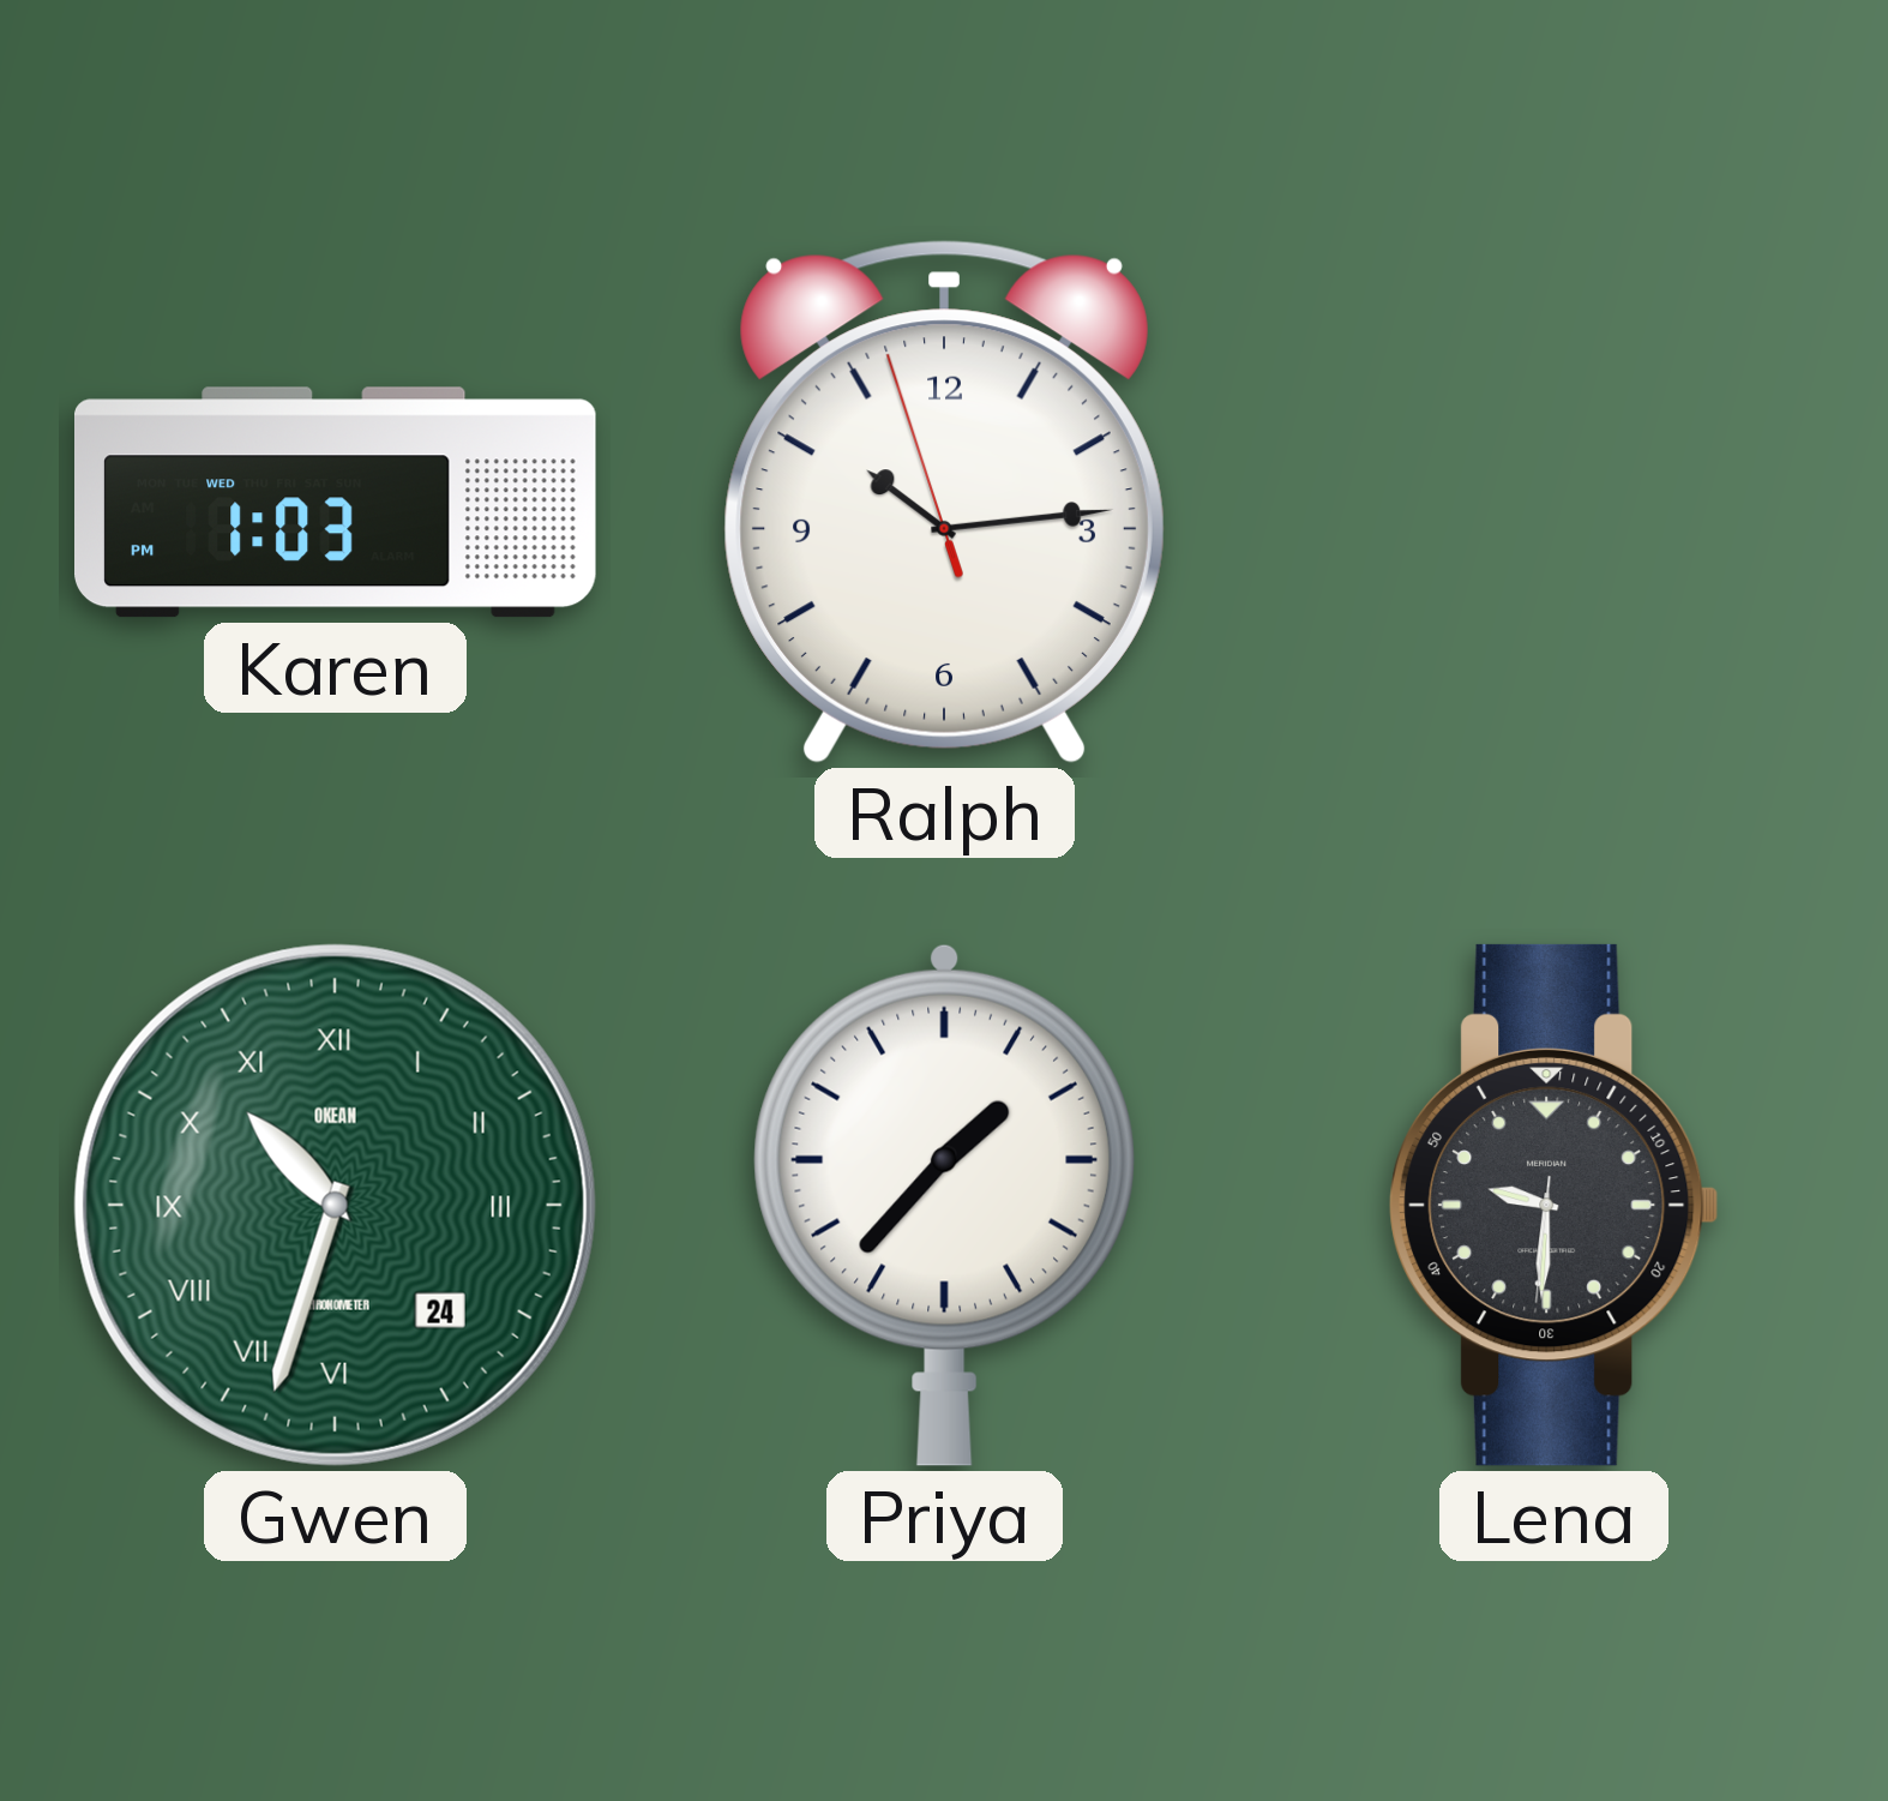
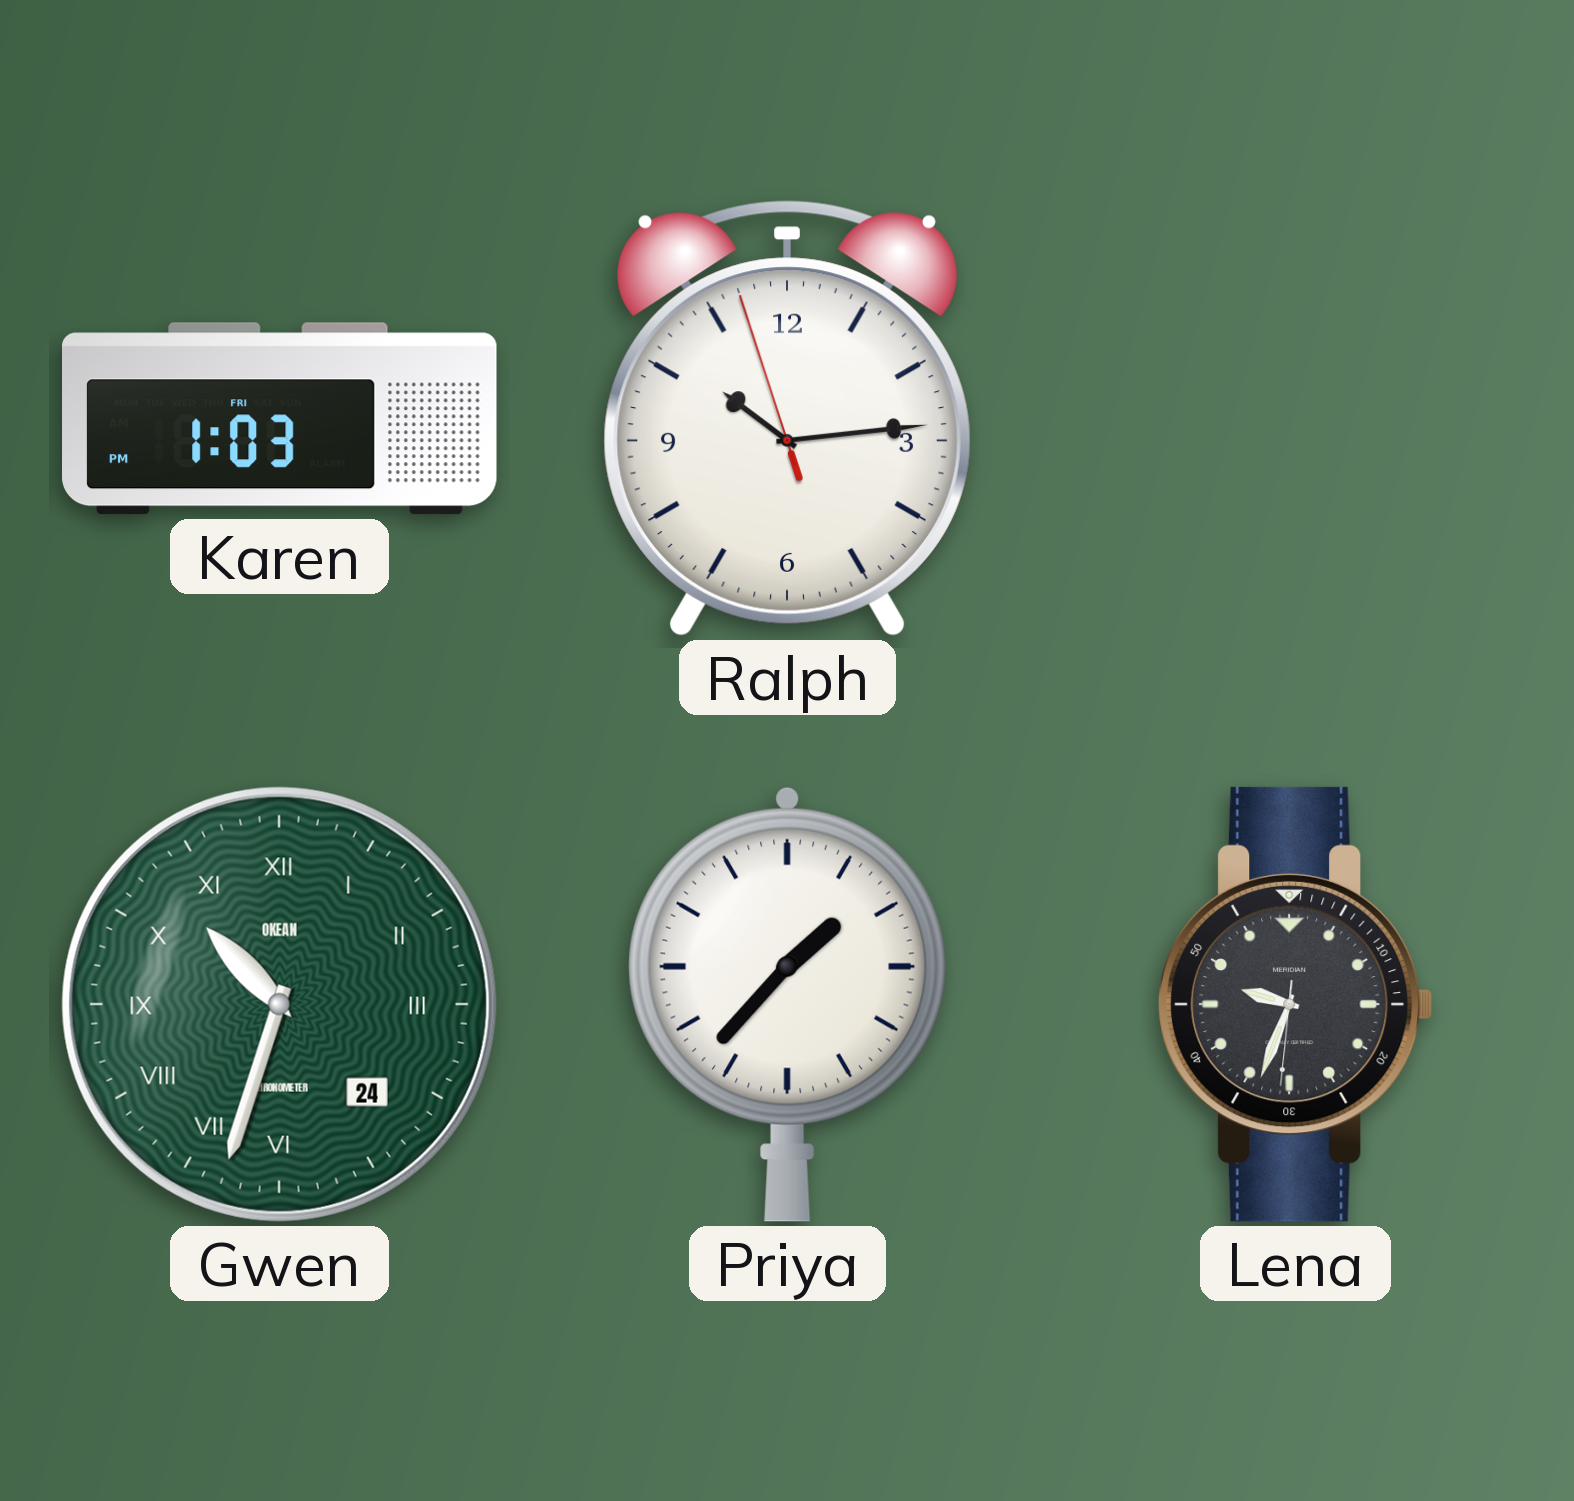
Karen date: WED -> FRI (280, 419)
Lena: 9:30 -> 9:33 (1296, 1004)
